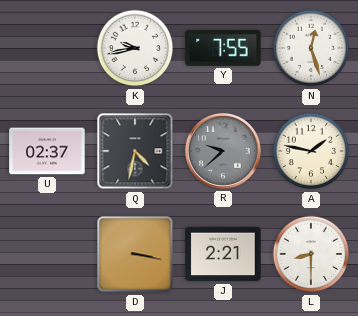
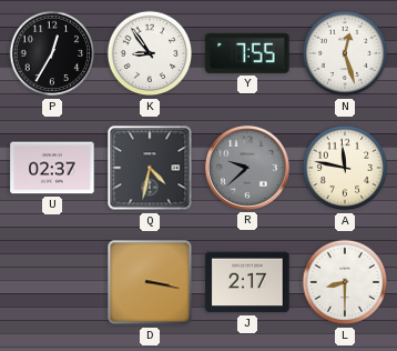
P: none -> 12:35 (52, 53)
K: 9:43 -> 8:54 (150, 53)
A: 1:47 -> 11:47 (345, 168)
J: 2:21 -> 2:17 (247, 282)
